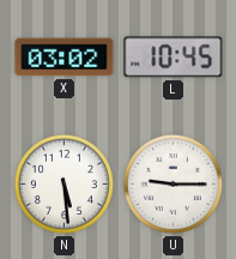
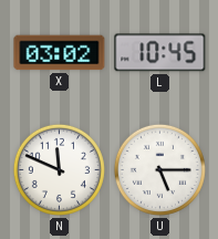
N: 5:29 -> 11:49 (59, 169)
U: 9:15 -> 5:15 (159, 169)
